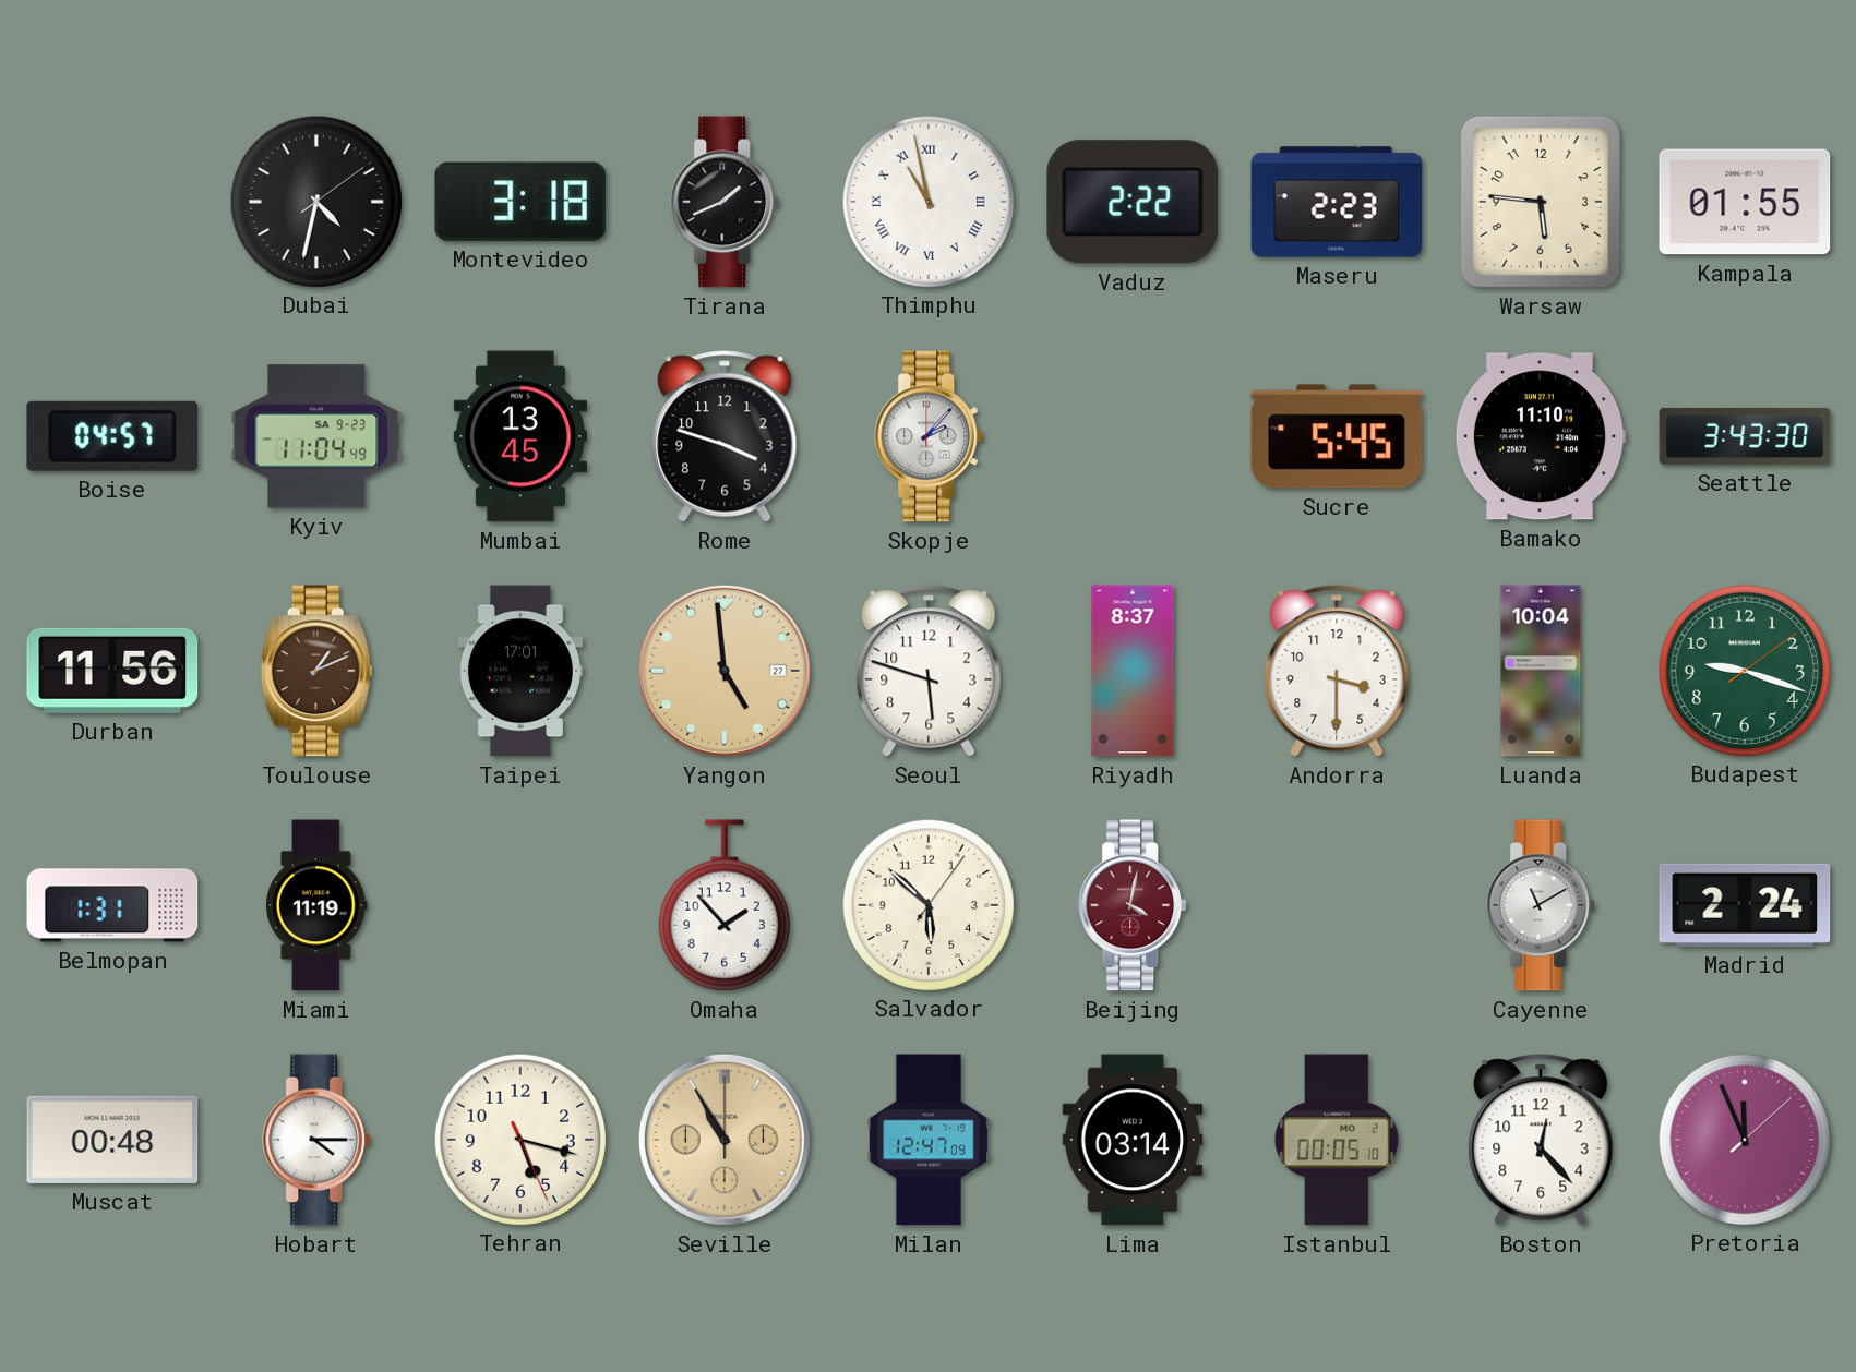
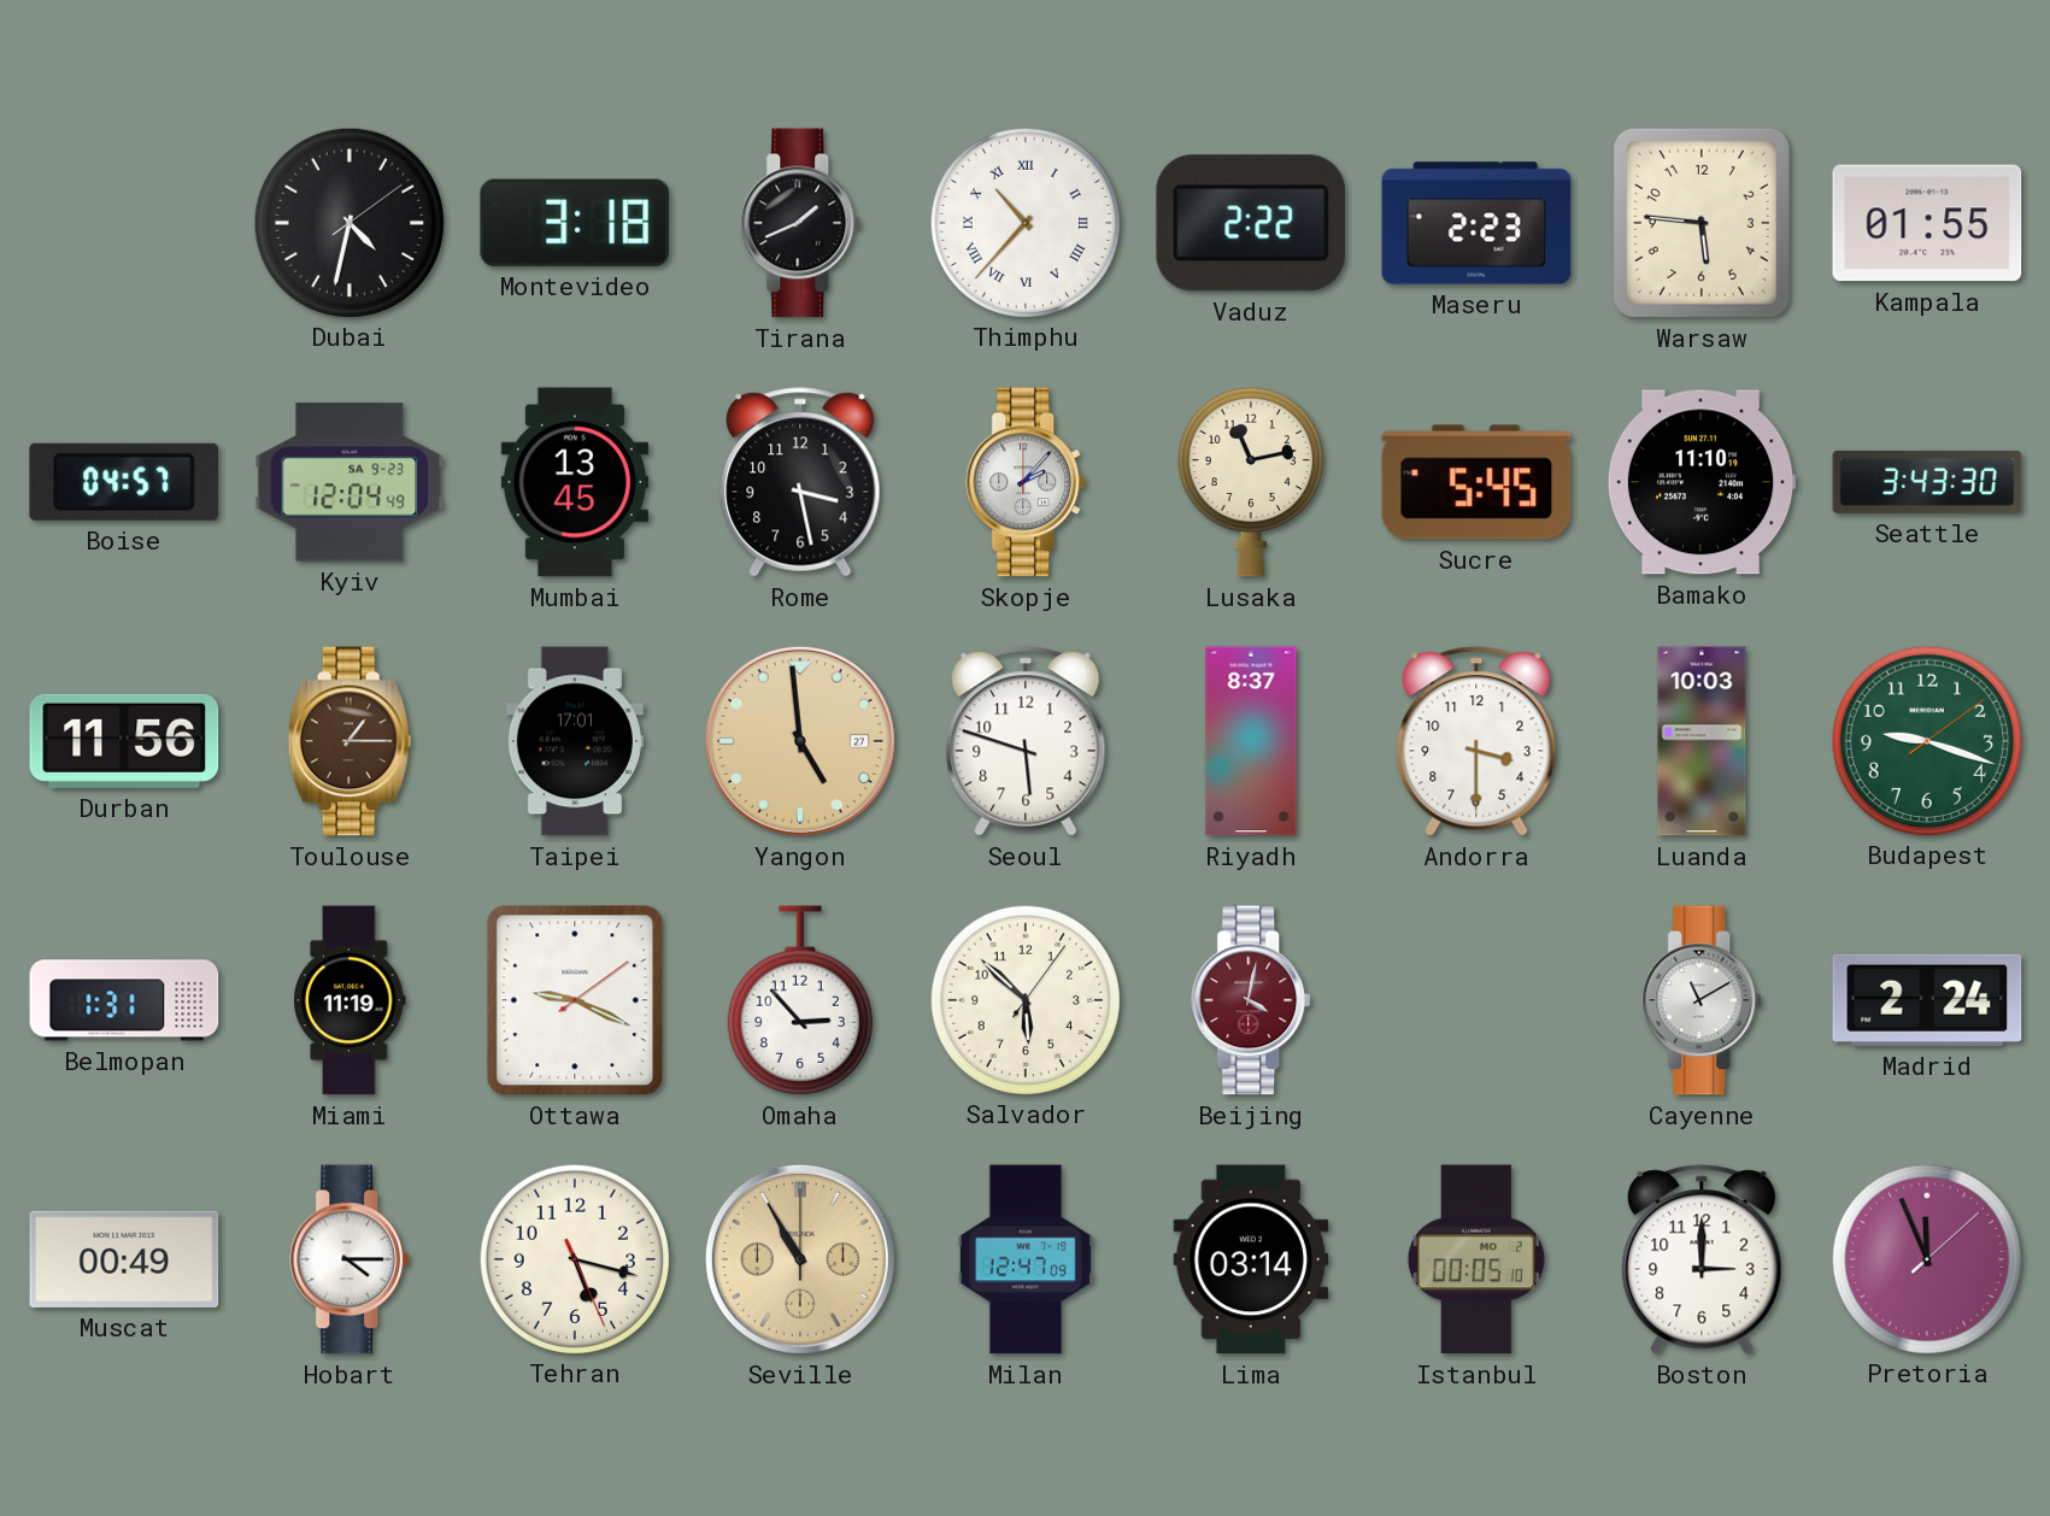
Thimphu: 10:58 -> 10:37 (1024, 222)
Kyiv: 11:04 -> 12:04 (350, 482)
Rome: 3:48 -> 3:28 (800, 482)
Lusaka: none -> 11:13 (1251, 482)
Toulouse: 1:11 -> 1:15 (350, 741)
Luanda: 10:04 -> 10:03 (1702, 741)
Ottawa: none -> 9:19 (575, 1000)
Omaha: 1:53 -> 2:53 (800, 1000)
Muscat: 00:48 -> 00:49 (124, 1259)
Boston: 12:23 -> 3:00 (1702, 1259)
